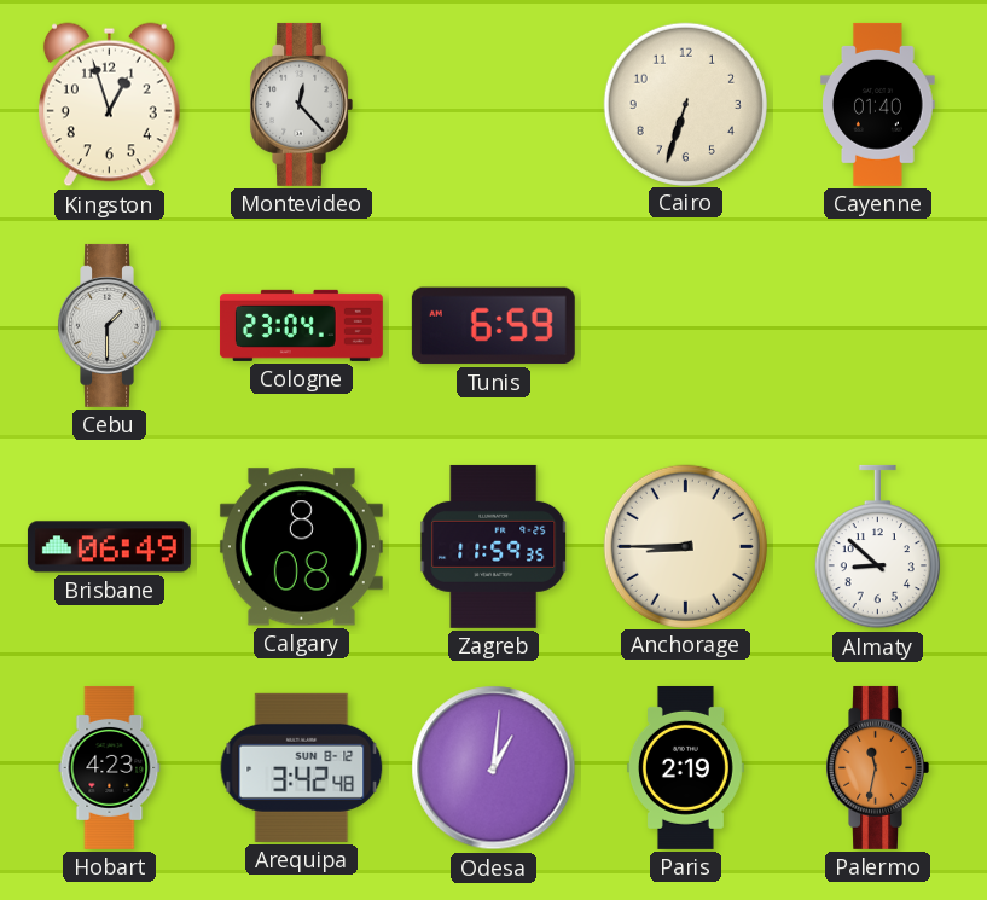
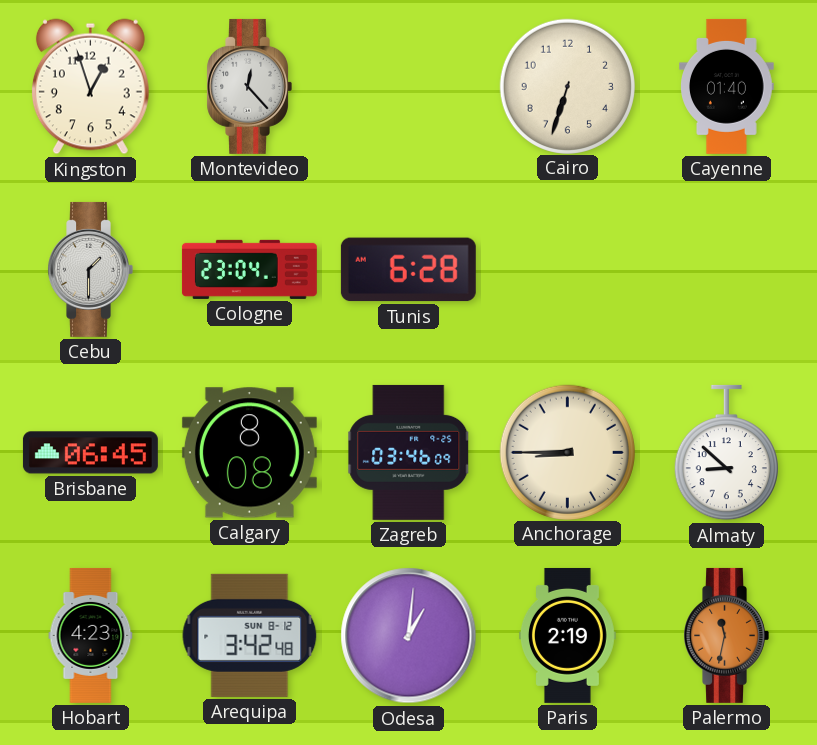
Tunis: 6:59 -> 6:28 (408, 270)
Brisbane: 06:49 -> 06:45 (90, 453)
Zagreb: 11:59 -> 03:46 (409, 452)
